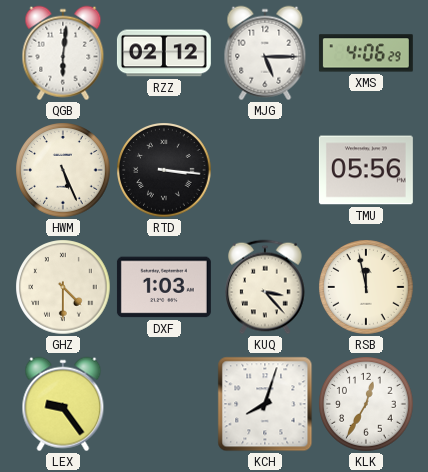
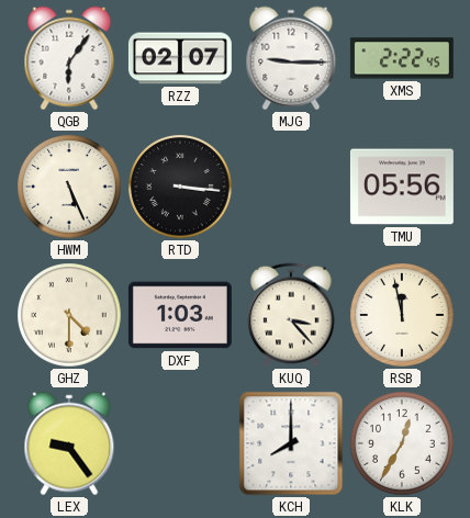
QGB: 6:01 -> 6:06 (69, 58)
RZZ: 02:12 -> 02:07 (180, 58)
MJG: 5:15 -> 9:15 (291, 58)
XMS: 4:06 -> 2:22 (402, 58)
KCH: 8:03 -> 8:00 (291, 443)
